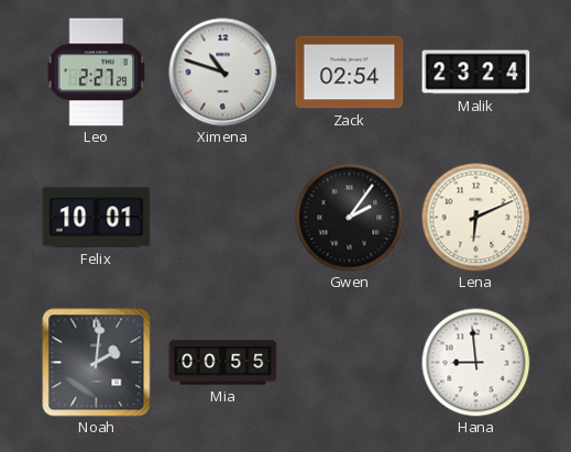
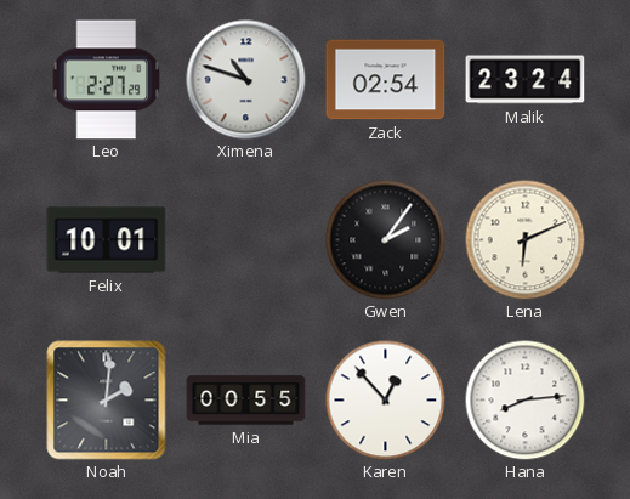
Karen: none -> 12:53 (386, 401)
Hana: 8:59 -> 8:14 (526, 401)
